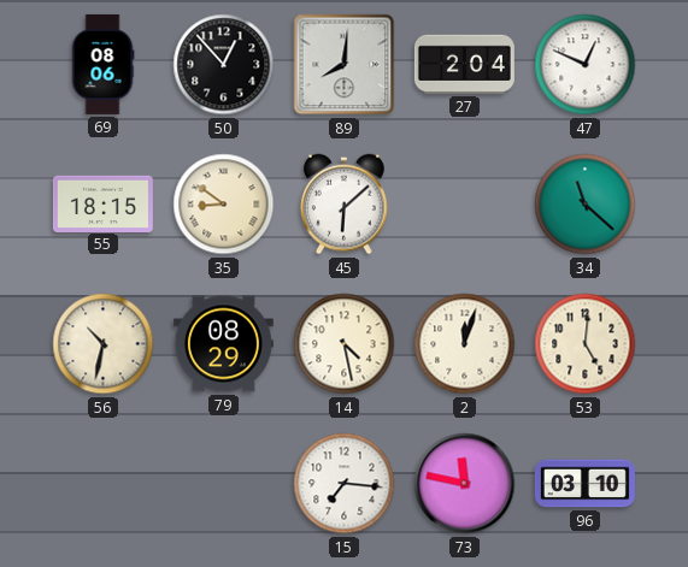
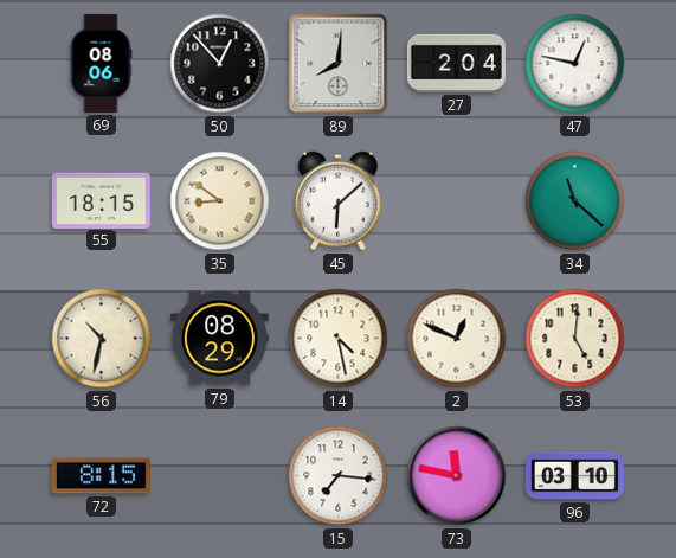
47: 12:49 -> 12:47 (575, 64)
2: 12:03 -> 12:49 (457, 339)
72: none -> 8:15 (101, 476)
